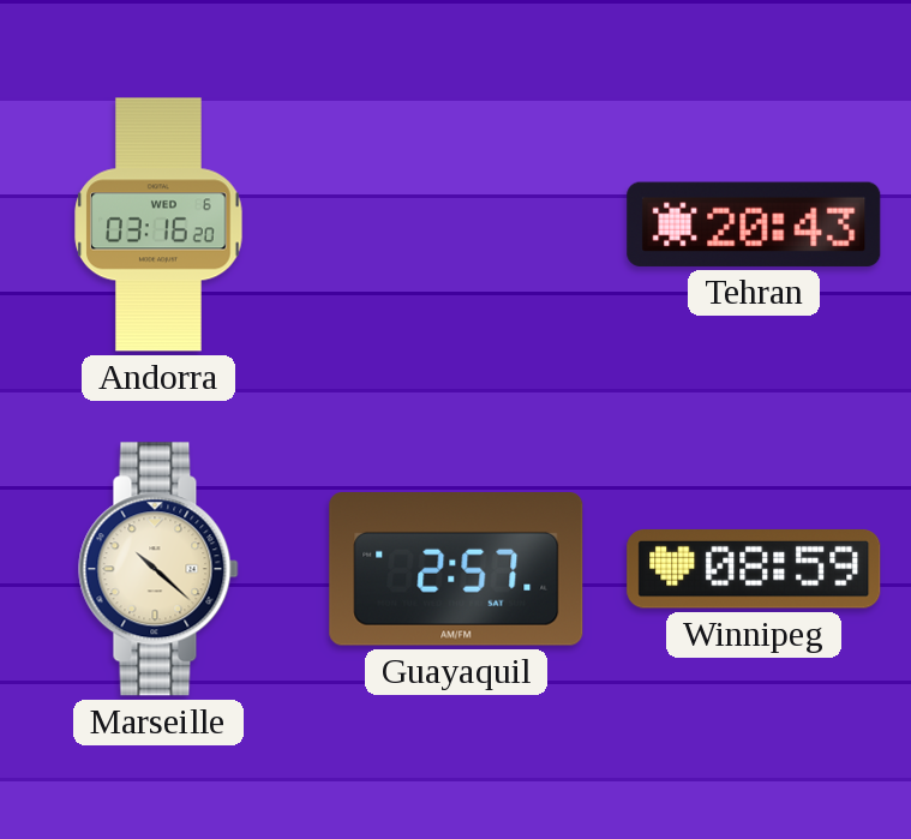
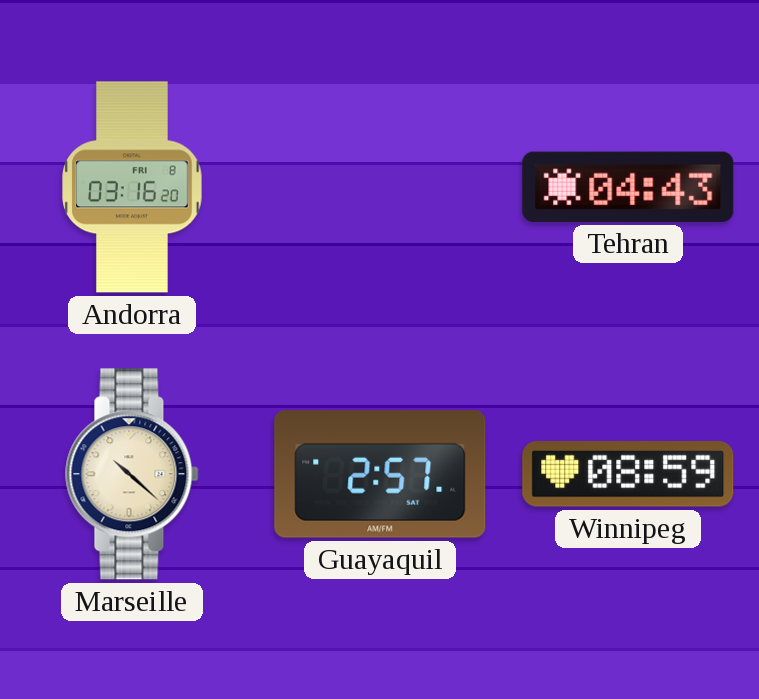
Andorra date: WED 6 -> FRI 8 (132, 187)
Tehran: 20:43 -> 04:43 (628, 187)
